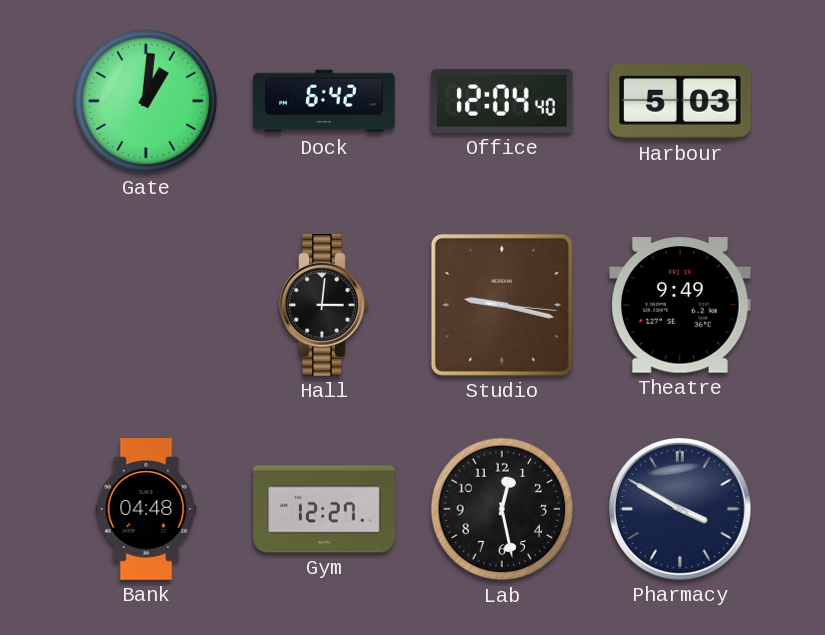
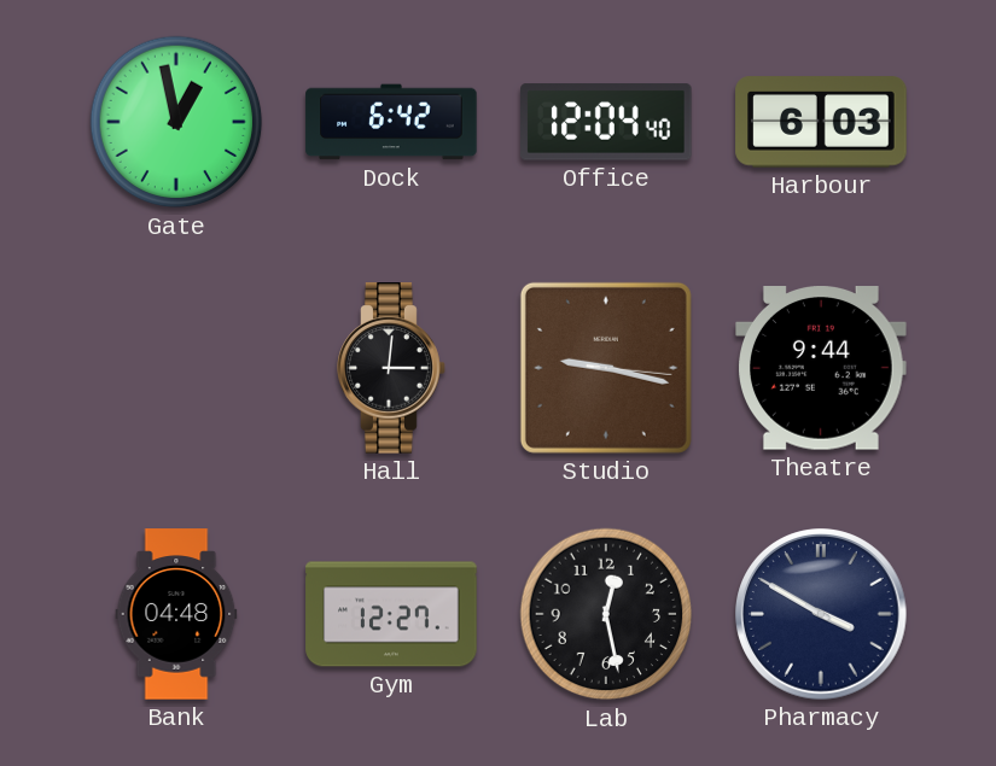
Gate: 1:01 -> 12:58 (176, 122)
Harbour: 5:03 -> 6:03 (821, 122)
Theatre: 9:49 -> 9:44 (822, 368)
